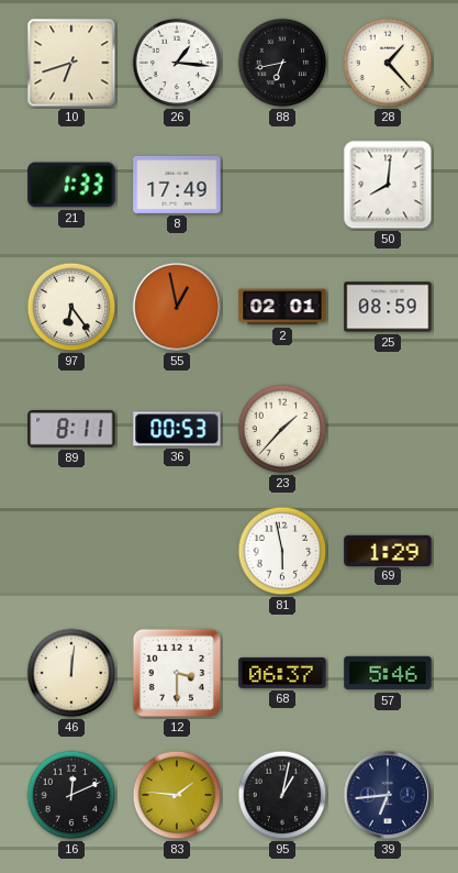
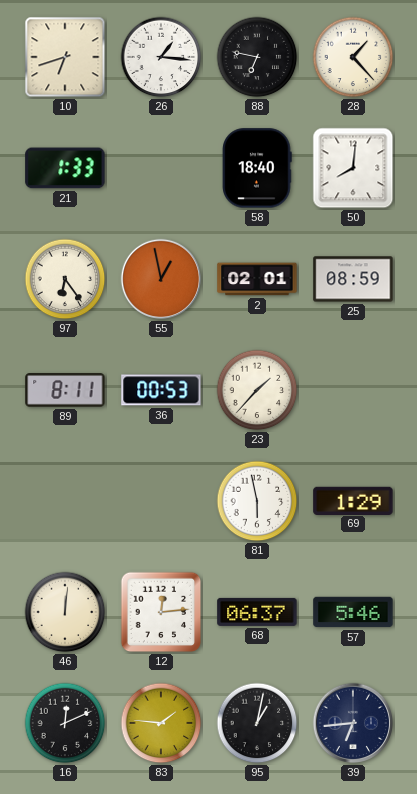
88: 6:43 -> 6:47 (257, 57)
8: 17:49 -> none (177, 185)
58: none -> 18:40 (257, 168)
12: 3:30 -> 12:14 (161, 612)
